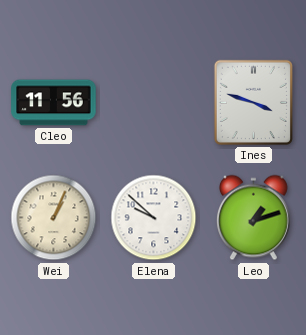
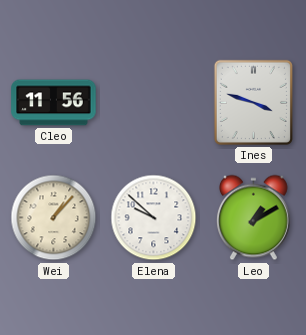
Wei: 1:04 -> 1:07 (54, 218)
Leo: 1:12 -> 1:10 (253, 218)
